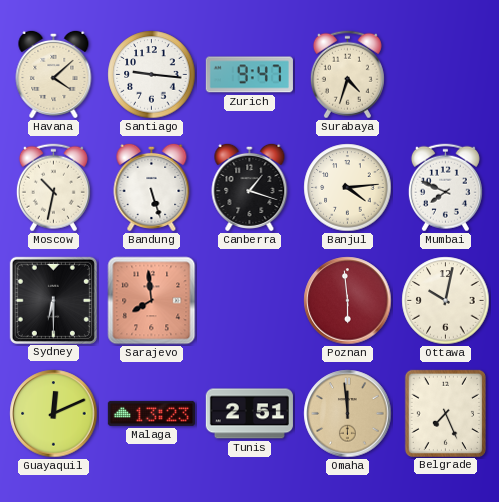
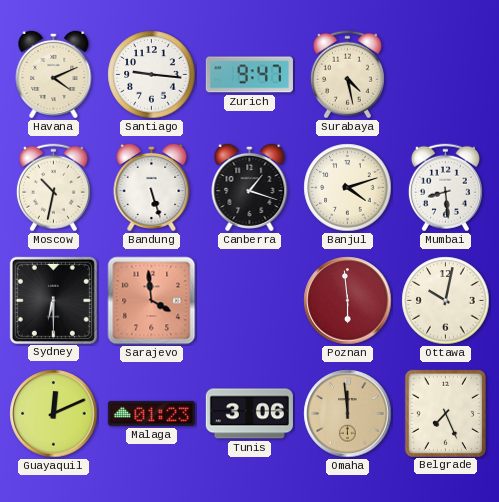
Havana: 4:08 -> 4:11 (54, 74)
Surabaya: 4:33 -> 4:28 (347, 75)
Banjul: 4:14 -> 4:12 (348, 188)
Mumbai: 7:49 -> 8:29 (445, 188)
Sarajevo: 7:59 -> 3:59 (152, 301)
Malaga: 13:23 -> 01:23 (151, 413)
Tunis: 2:51 -> 3:06 (249, 414)
